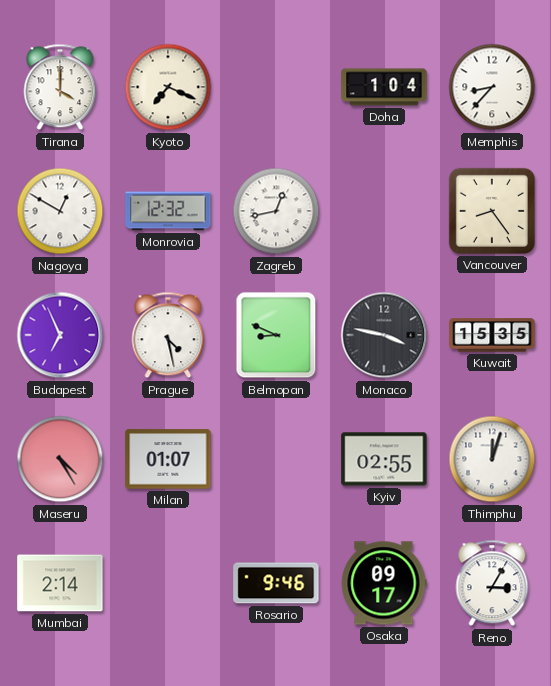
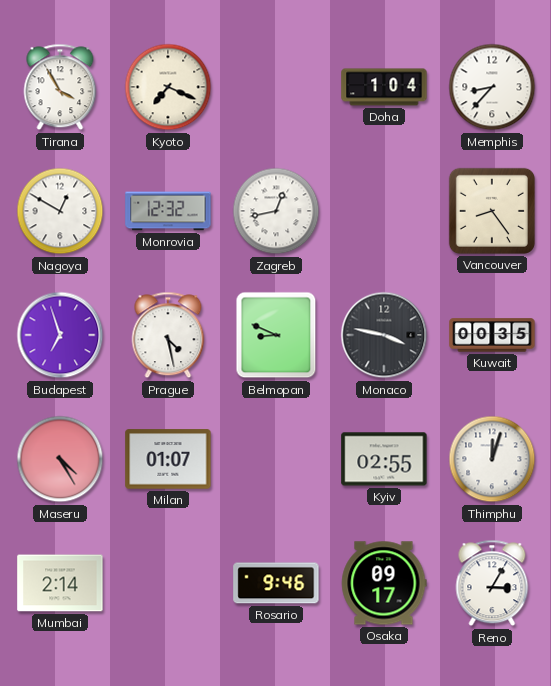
Tirana: 4:00 -> 3:55 (60, 87)
Budapest: 6:56 -> 6:57 (60, 335)
Kuwait: 15:35 -> 00:35 (492, 335)
